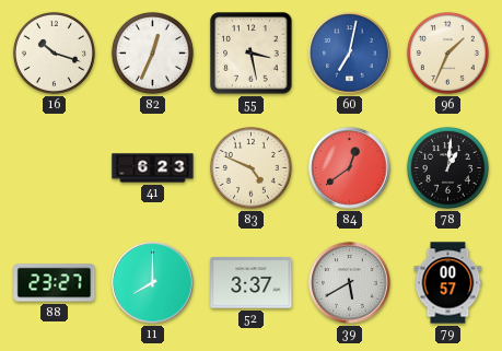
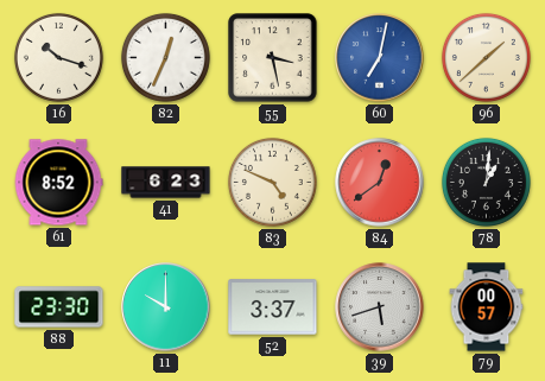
96: 1:34 -> 1:38 (486, 57)
61: none -> 8:52 (58, 183)
88: 23:27 -> 23:30 (59, 307)
11: 8:00 -> 10:00 (166, 307)
39: 5:40 -> 5:42 (380, 307)
